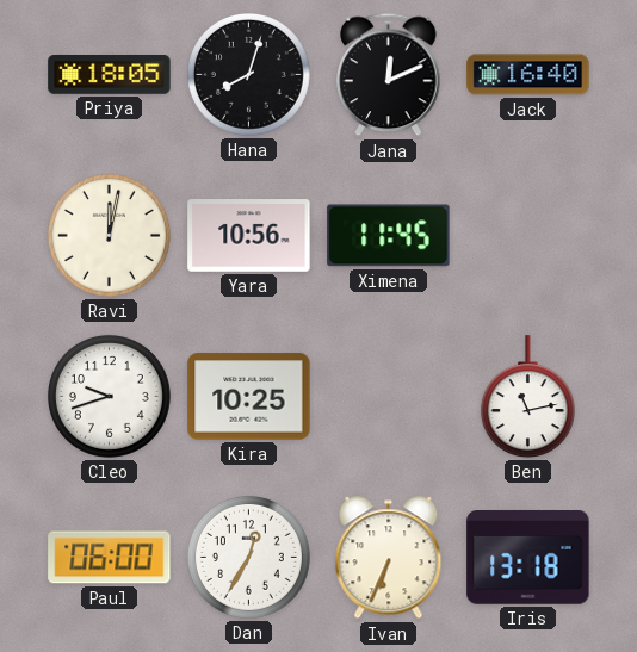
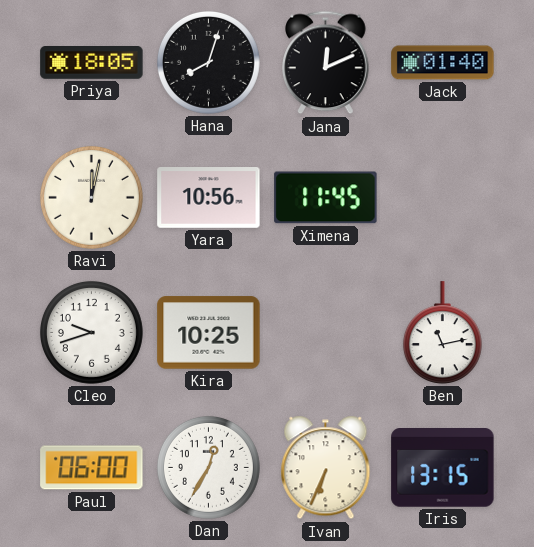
Jack: 16:40 -> 01:40 (443, 63)
Iris: 13:18 -> 13:15 (443, 468)
